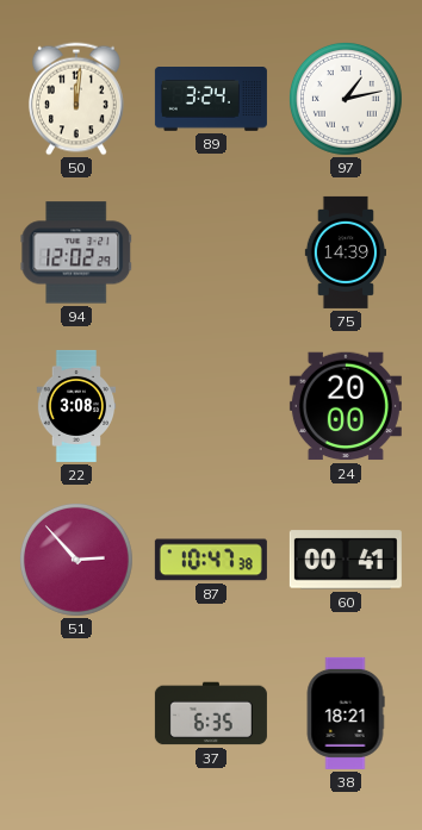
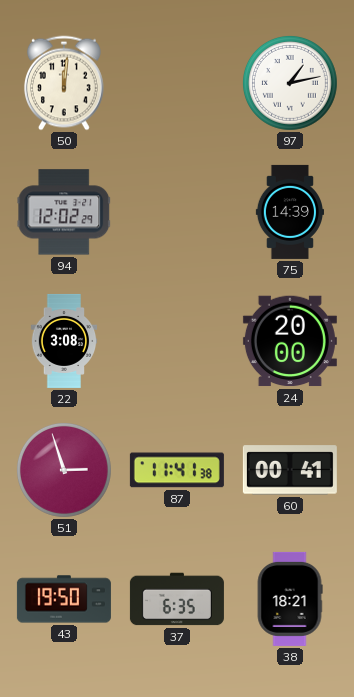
89: 3:24 -> none (211, 100)
51: 2:53 -> 2:57 (64, 470)
87: 10:47 -> 11:41 (177, 470)
43: none -> 19:50 (64, 599)
